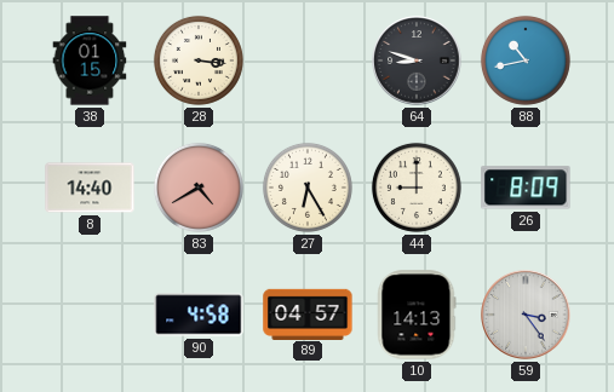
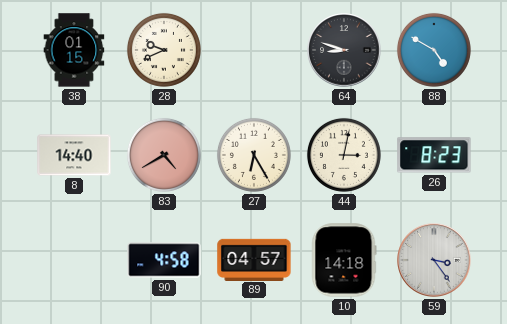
28: 3:16 -> 9:41 (164, 50)
88: 10:43 -> 4:50 (434, 50)
44: 9:00 -> 3:02 (344, 155)
26: 8:09 -> 8:23 (434, 155)
10: 14:13 -> 14:18 (344, 260)
